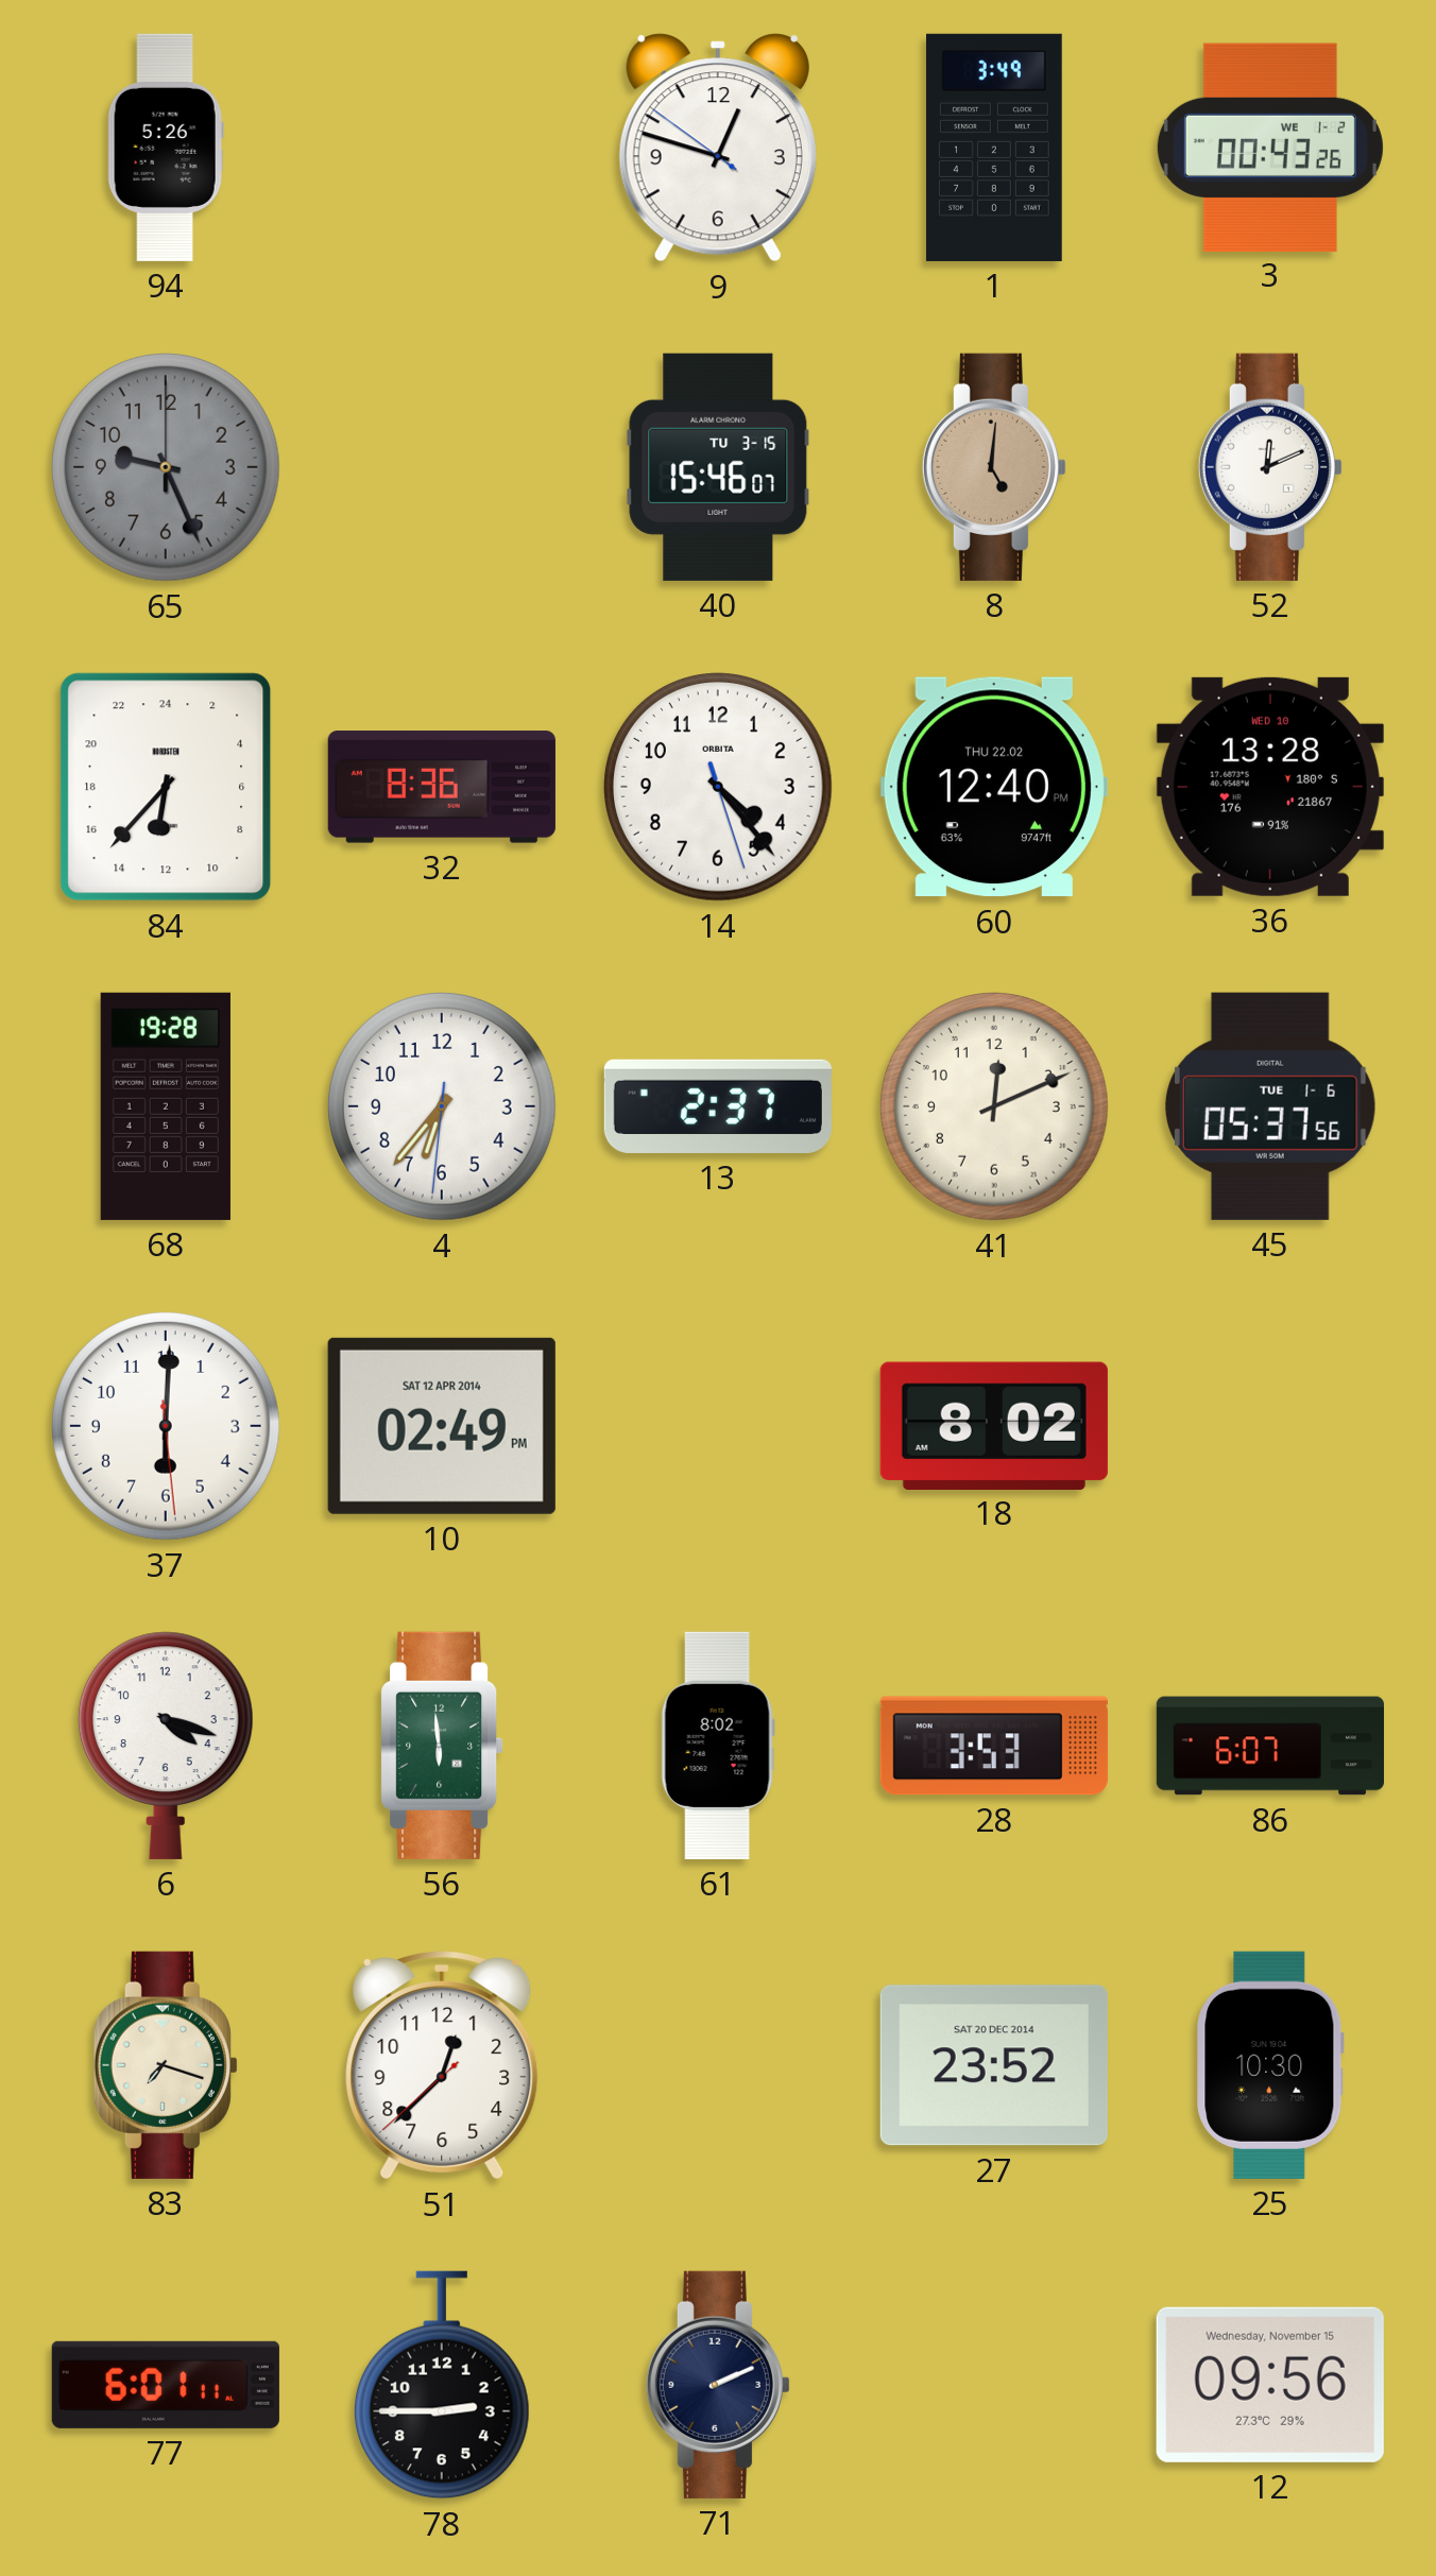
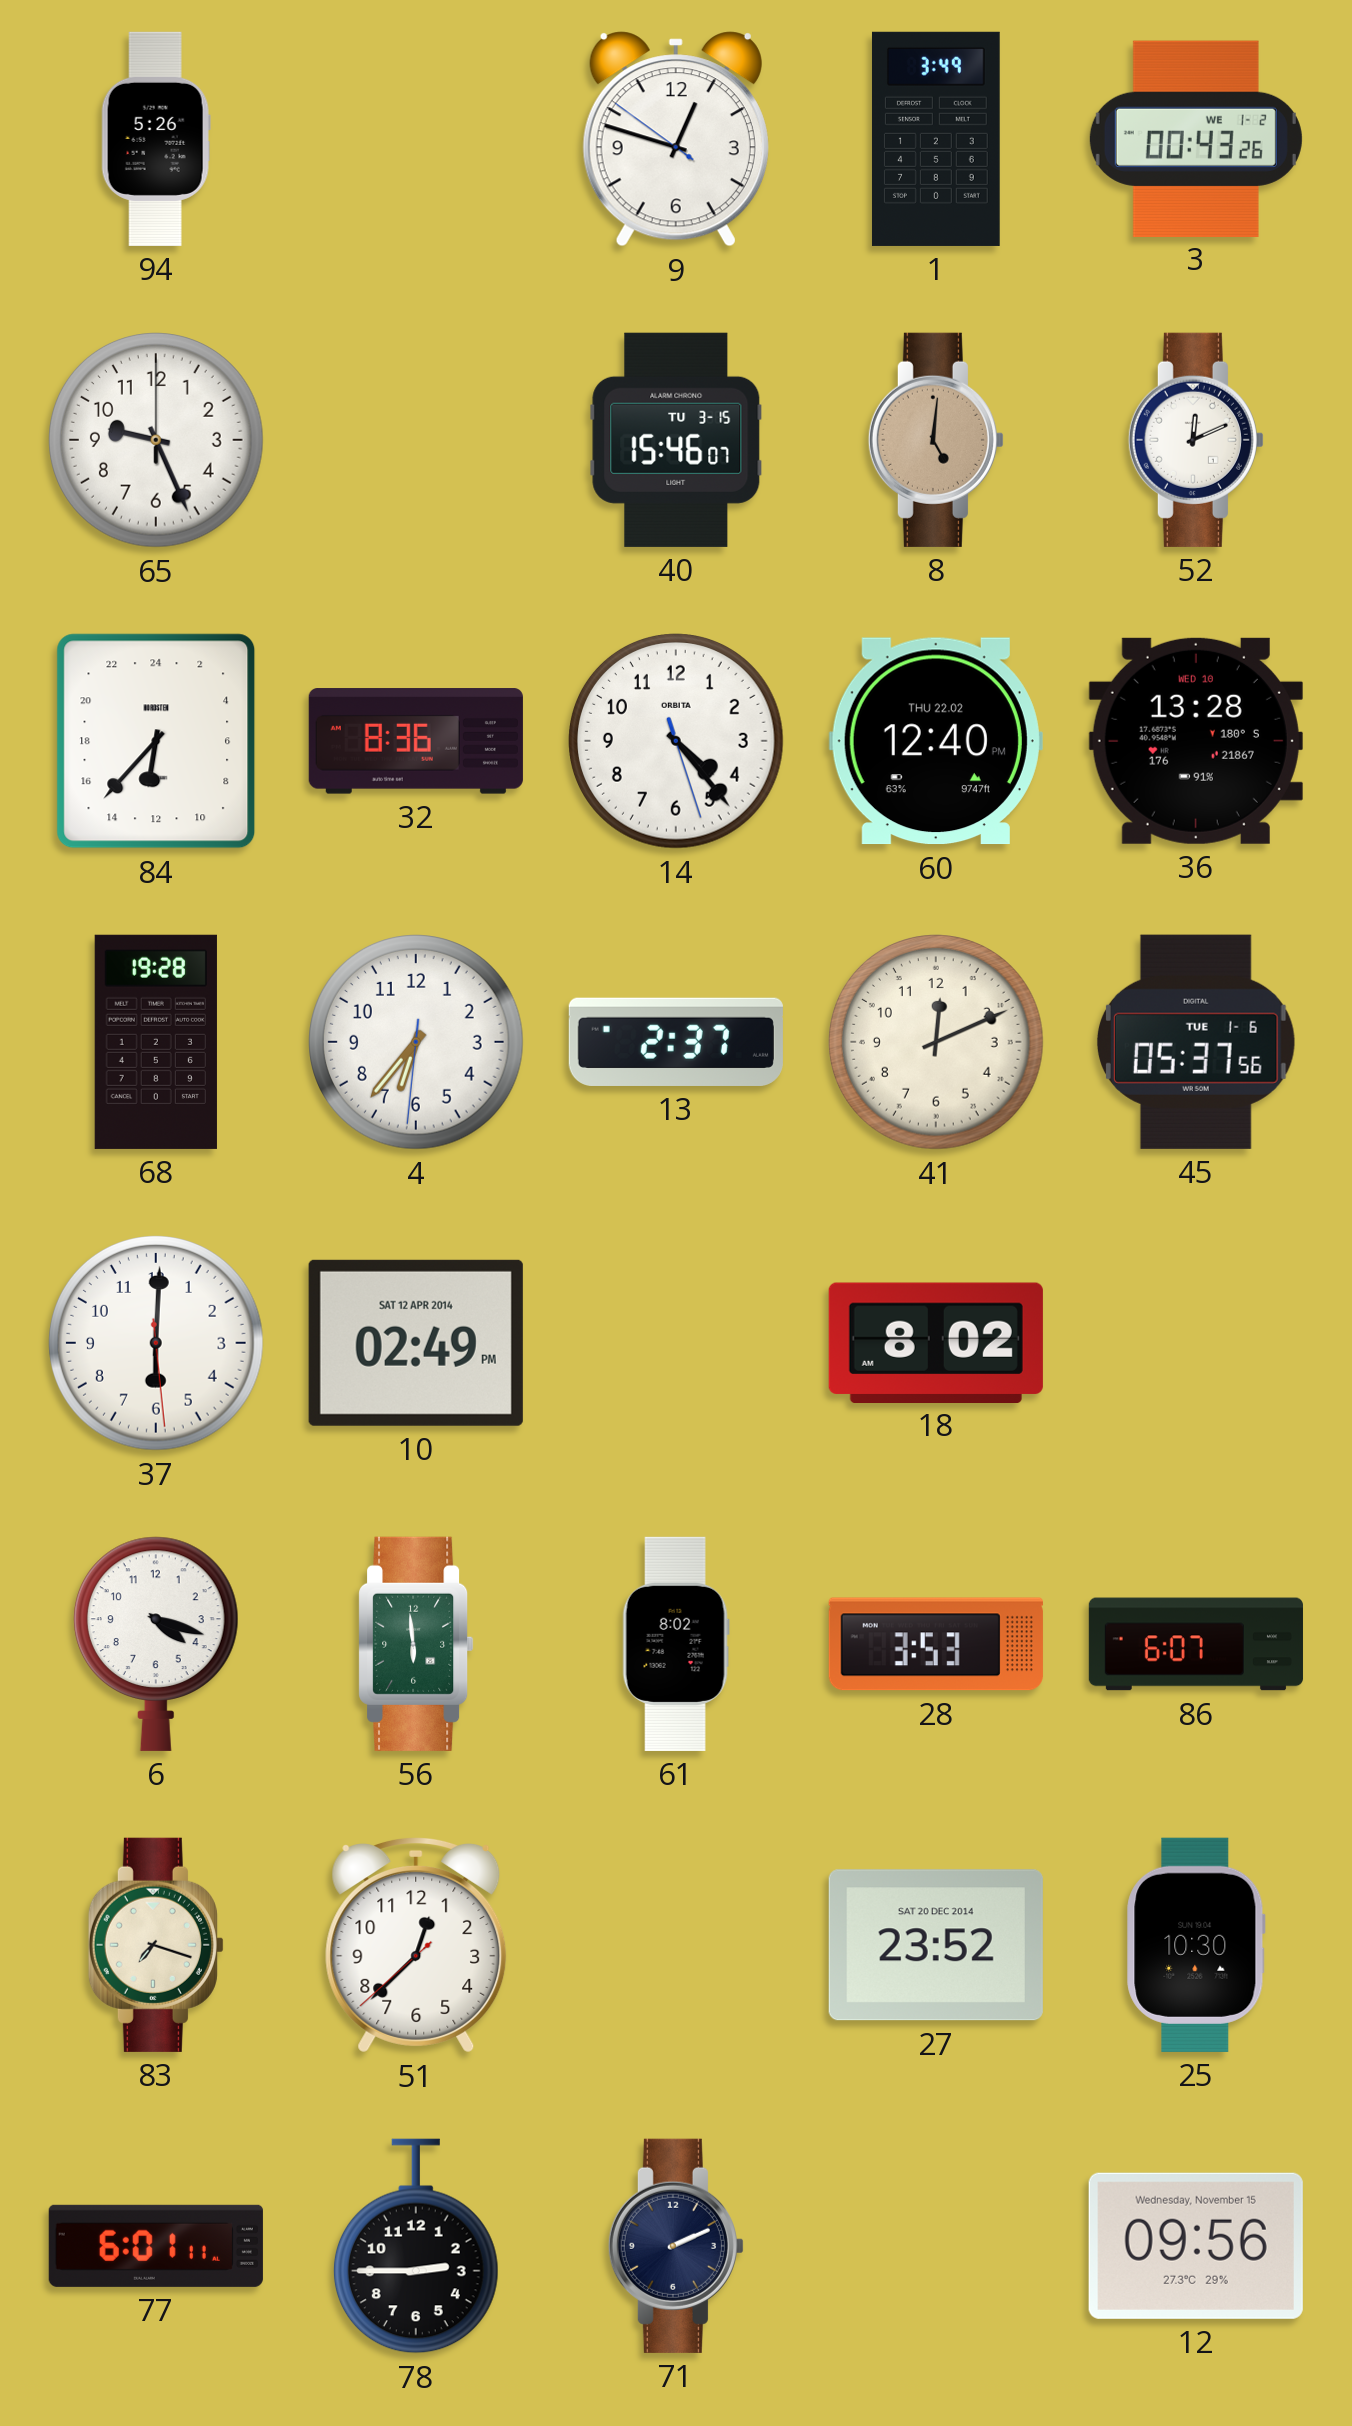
65 dial: grey -> white (157, 441)
